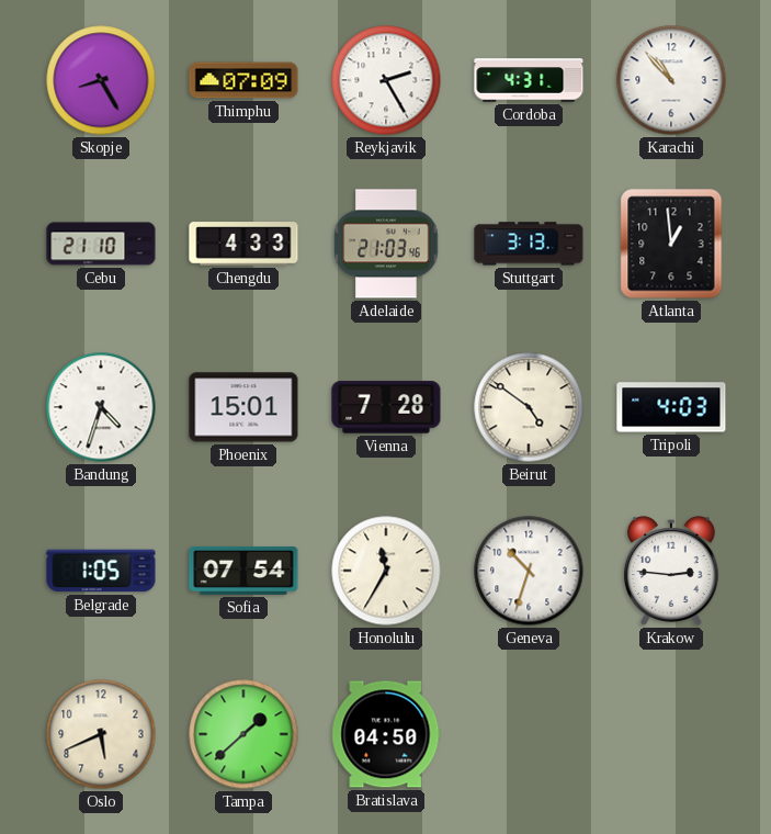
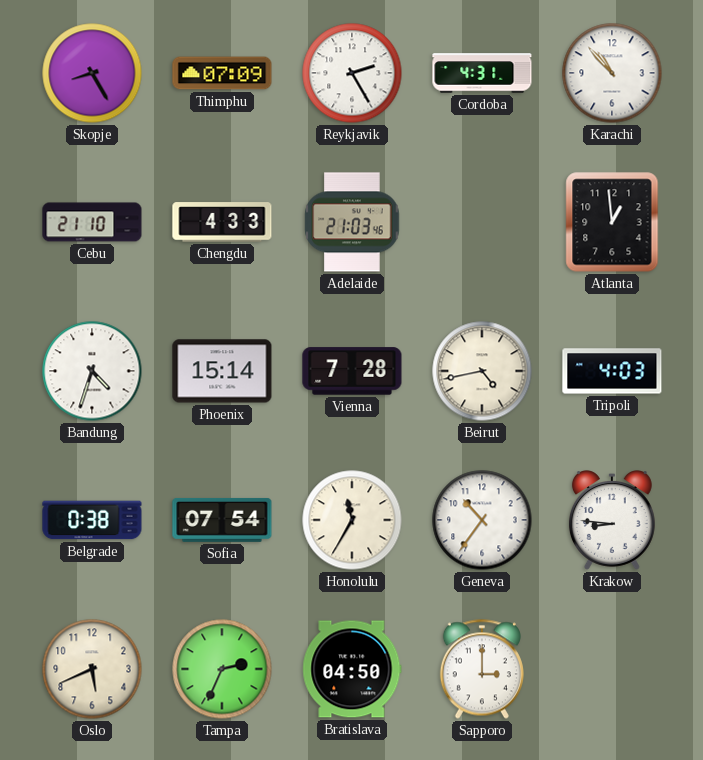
Stuttgart: 3:13 -> none (529, 244)
Phoenix: 15:01 -> 15:14 (222, 371)
Beirut: 4:51 -> 4:43 (482, 371)
Belgrade: 1:05 -> 0:38 (92, 520)
Geneva: 10:33 -> 10:36 (482, 520)
Krakow: 2:46 -> 8:46 (612, 520)
Tampa: 1:38 -> 2:34 (222, 669)
Sapporo: none -> 3:00 (482, 669)
